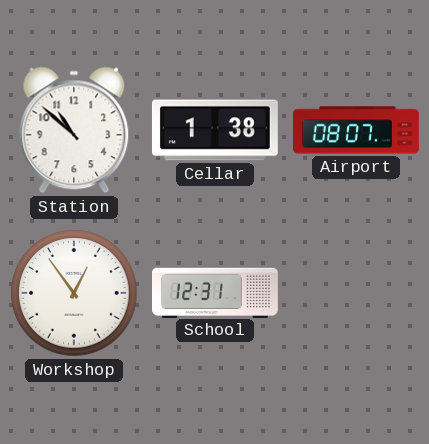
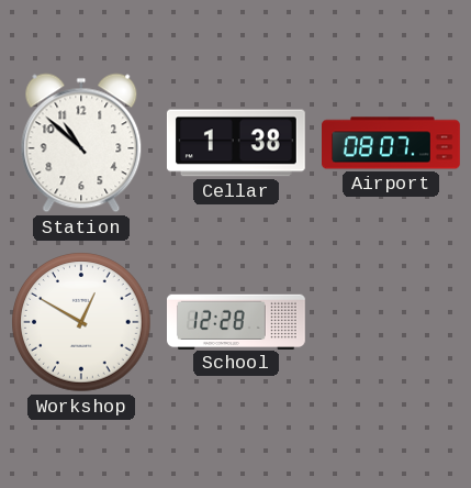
Workshop: 12:54 -> 12:50 (81, 322)
School: 12:31 -> 12:28 (237, 321)
